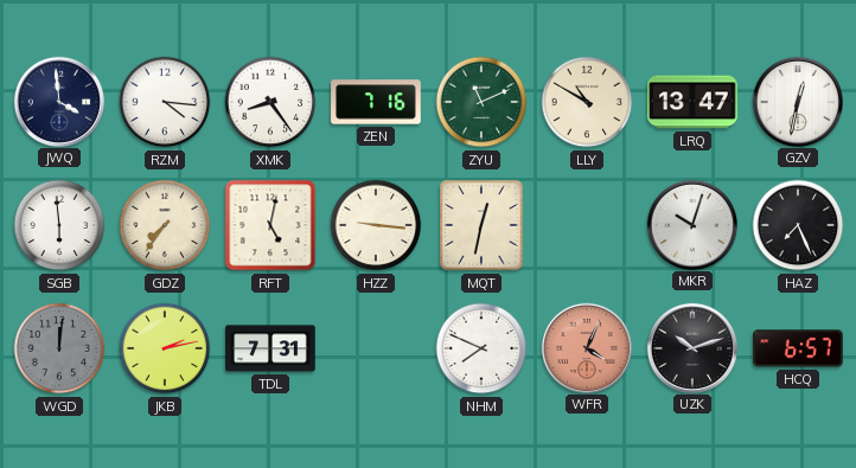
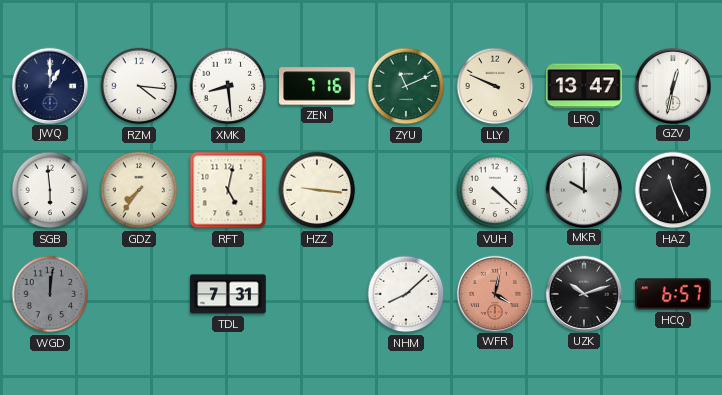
JWQ: 3:59 -> 1:00 (49, 85)
XMK: 8:24 -> 8:29 (228, 86)
LLY: 10:50 -> 9:49 (495, 86)
MQT: 12:32 -> none (481, 225)
VUH: none -> 4:22 (495, 190)
MKR: 10:03 -> 10:00 (583, 189)
HAZ: 7:26 -> 11:26 (673, 190)
JKB: 2:13 -> none (165, 348)
NHM: 7:49 -> 8:08 (406, 294)
WFR: 4:04 -> 4:02 (494, 293)
